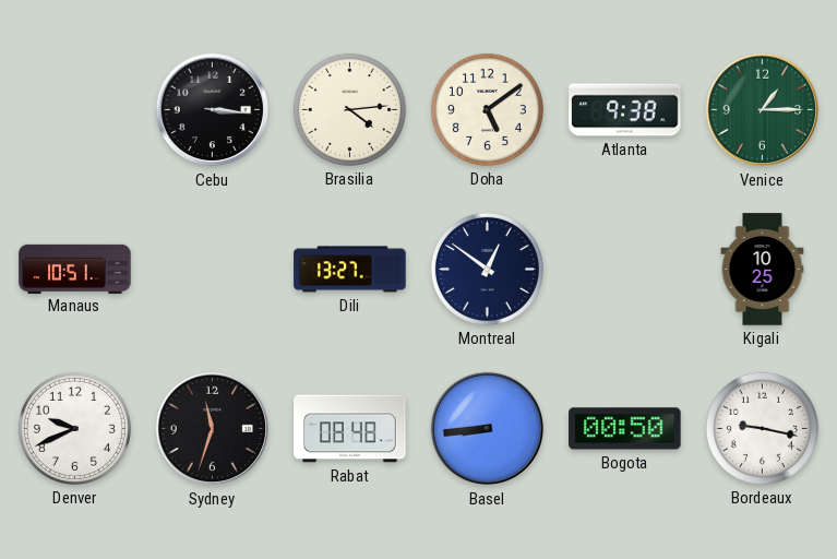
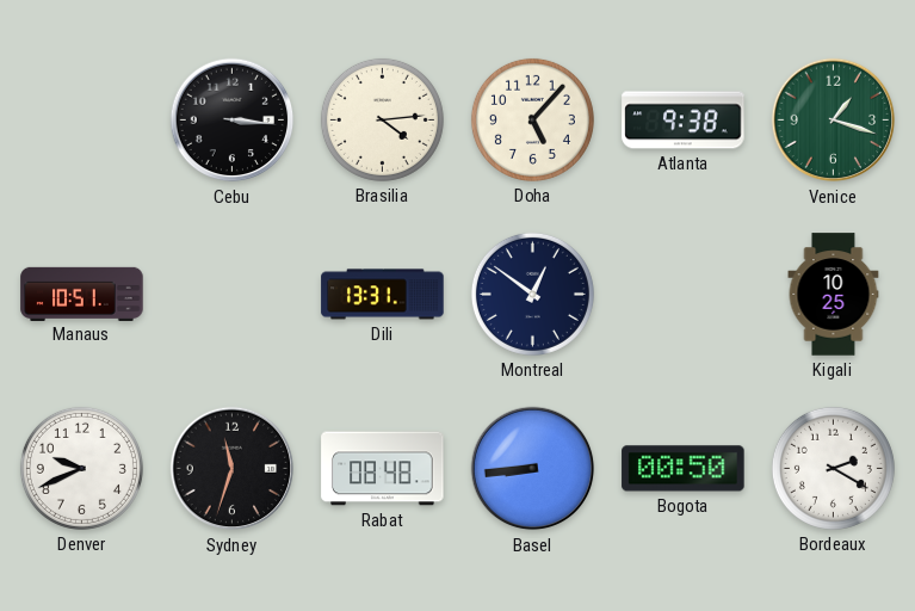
Doha: 5:09 -> 5:07 (532, 119)
Venice: 1:15 -> 1:18 (834, 121)
Dili: 13:27 -> 13:31 (383, 295)
Bordeaux: 9:17 -> 2:20 (833, 468)
